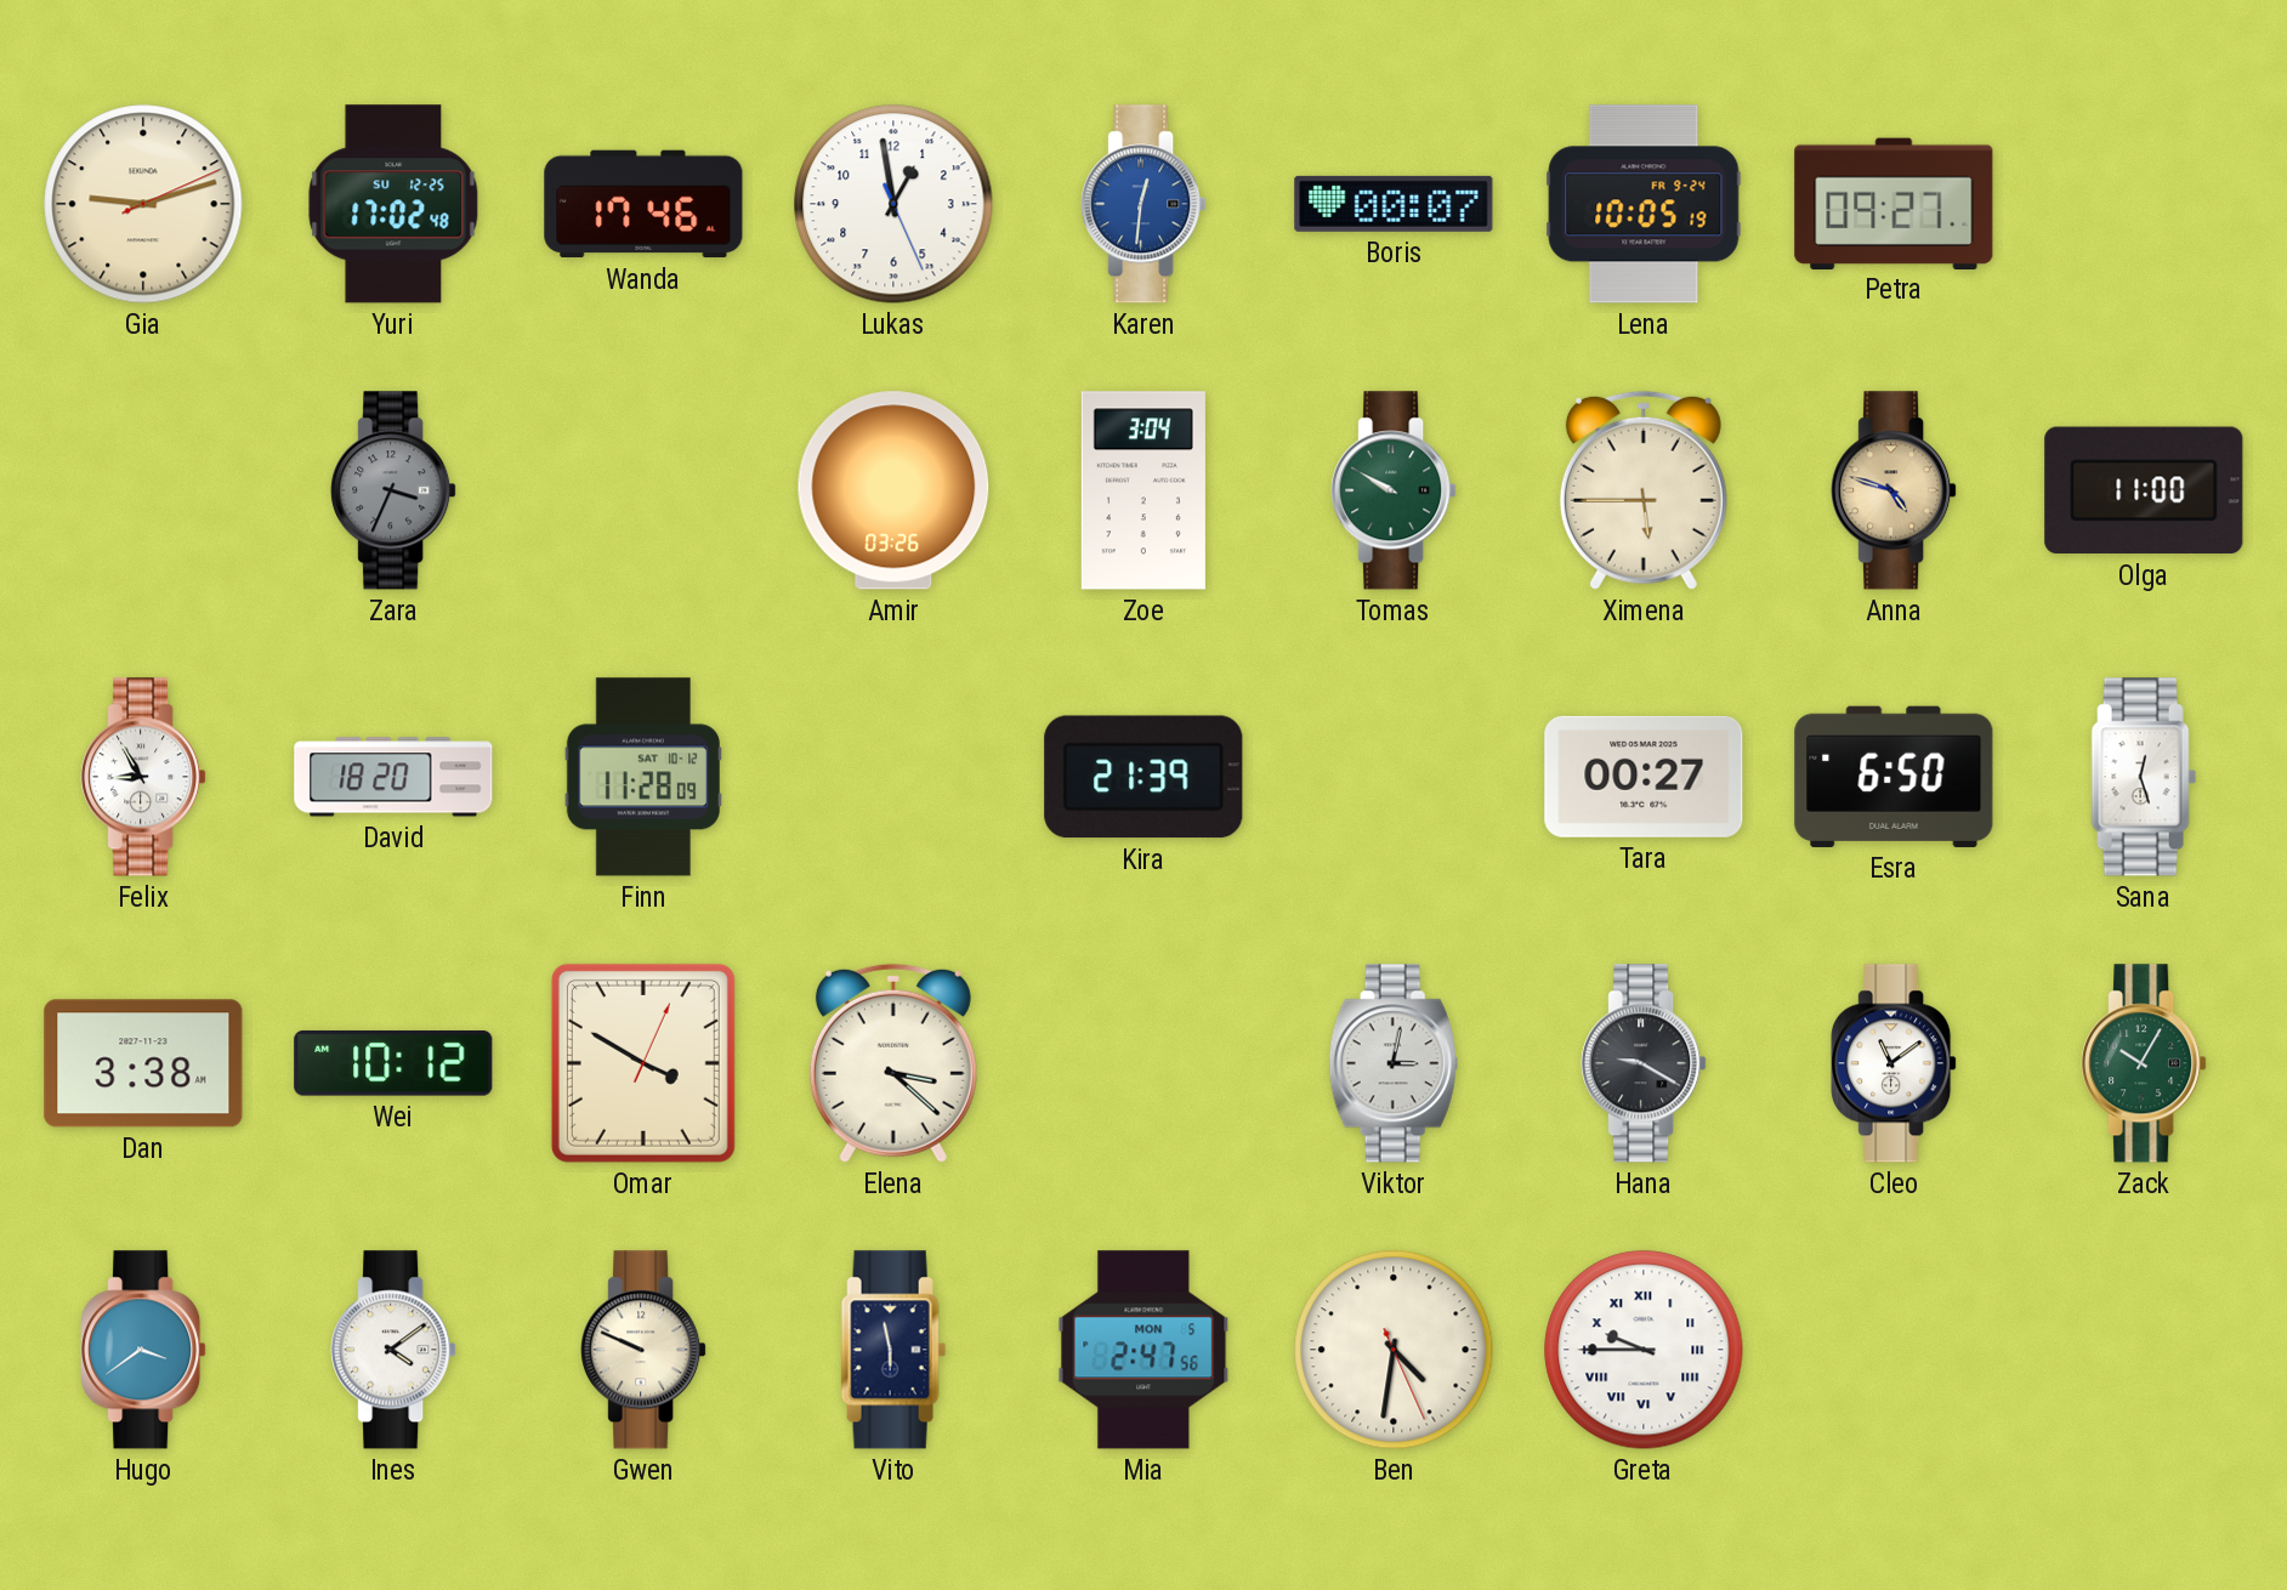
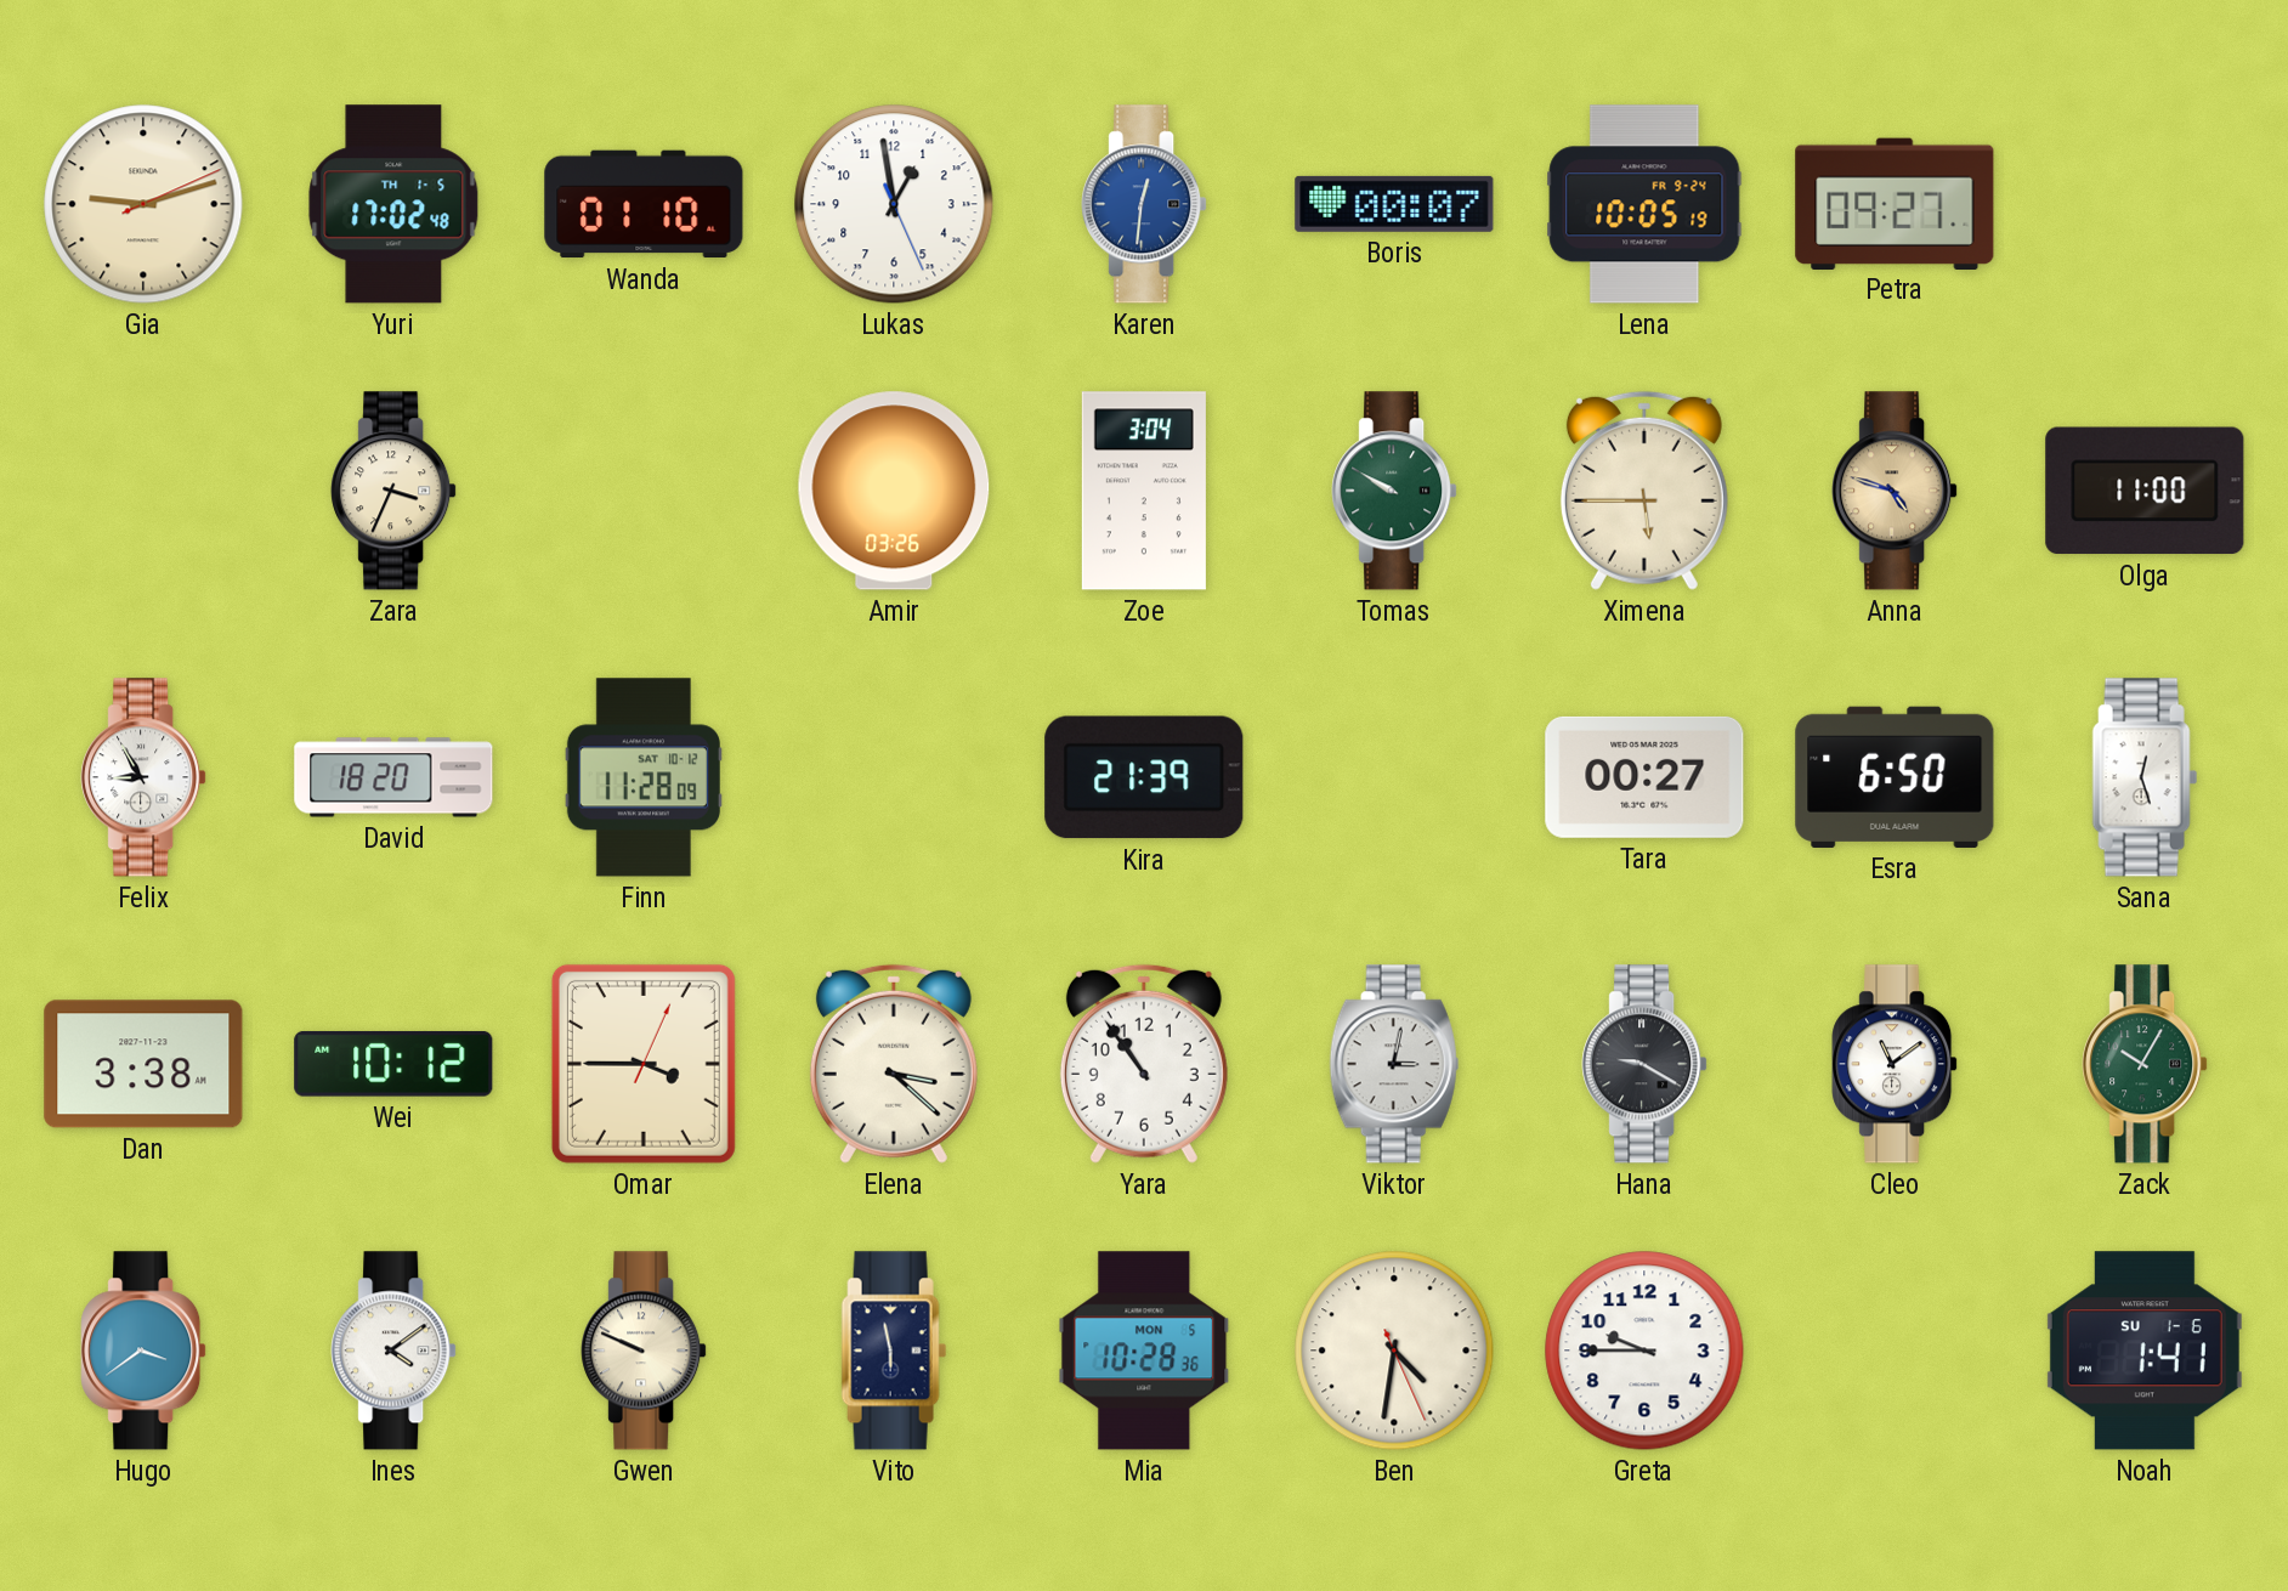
Yuri date: SU 12-25 -> TH 1-5 (393, 204)
Wanda: 17:46 -> 01:10 (644, 204)
Zara dial: grey -> cream (393, 491)
Omar: 3:50 -> 3:45 (644, 1064)
Yara: none -> 10:54 (1144, 1064)
Mia: 2:47 -> 10:28 (1144, 1351)
Greta numerals: Roman -> Arabic (1644, 1351)
Noah: none -> 1:41 (2145, 1351)
